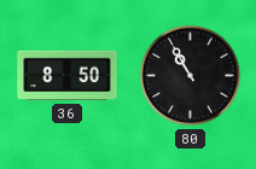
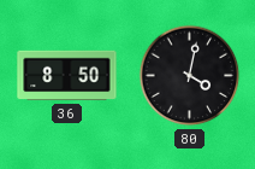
80: 10:55 -> 4:02 (190, 76)
